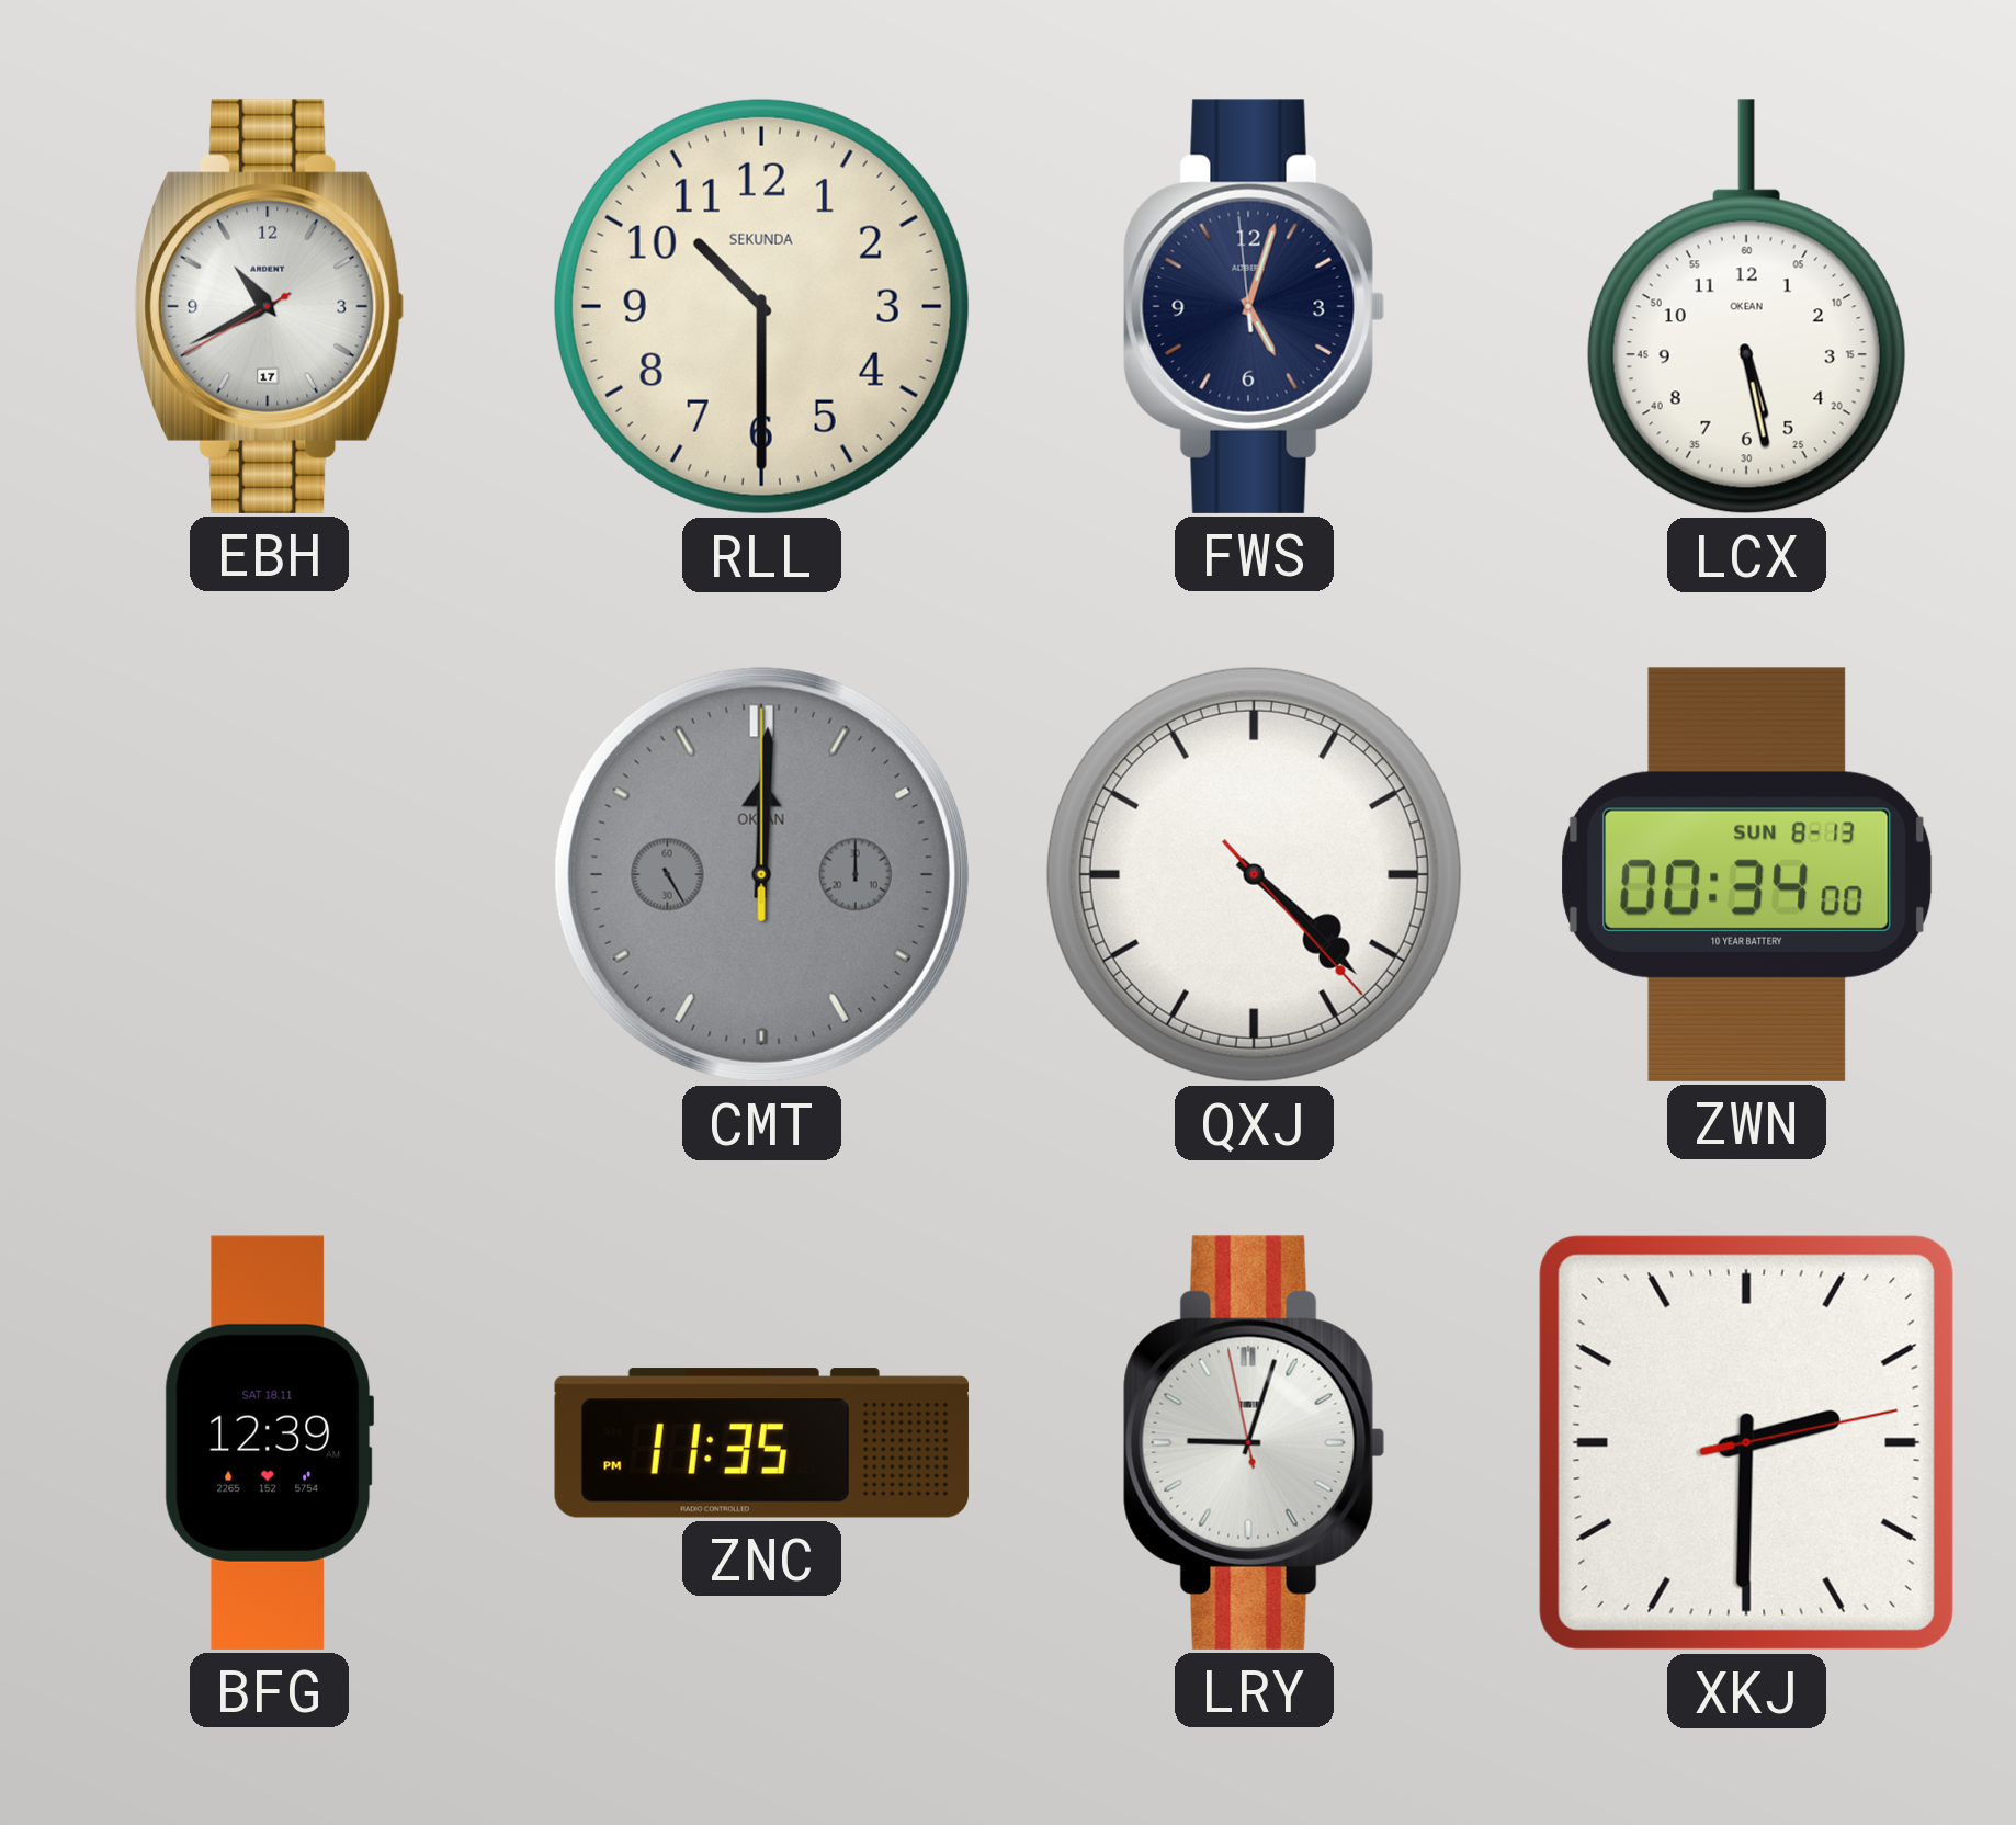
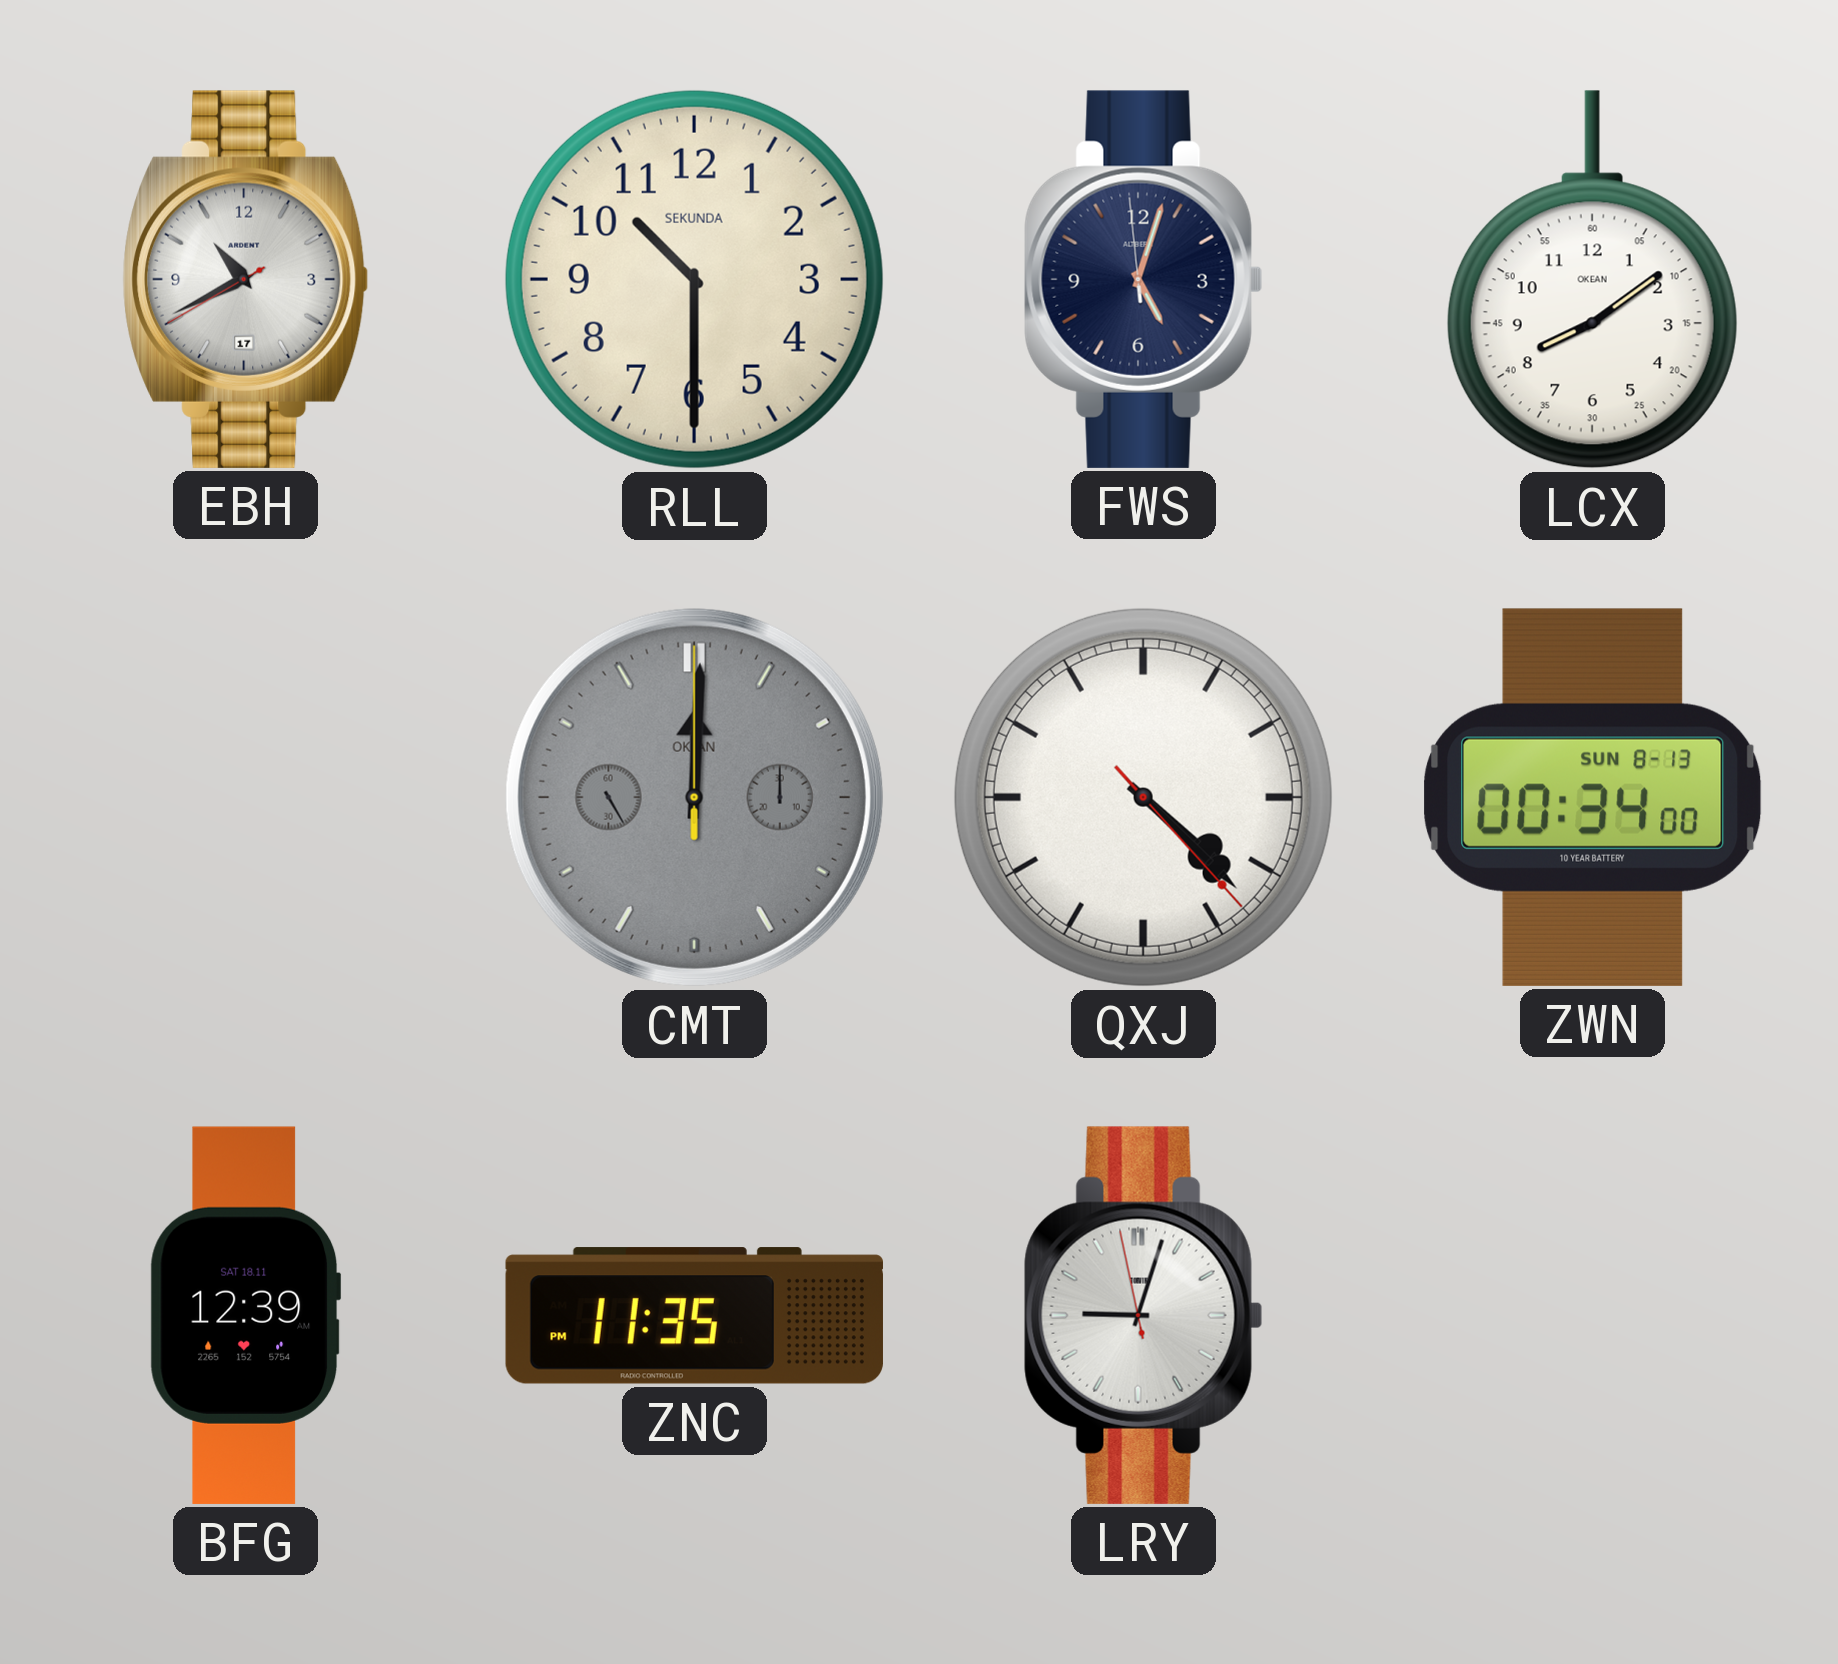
LCX: 5:28 -> 8:09 (1592, 280)
XKJ: 2:30 -> none (1746, 1442)
